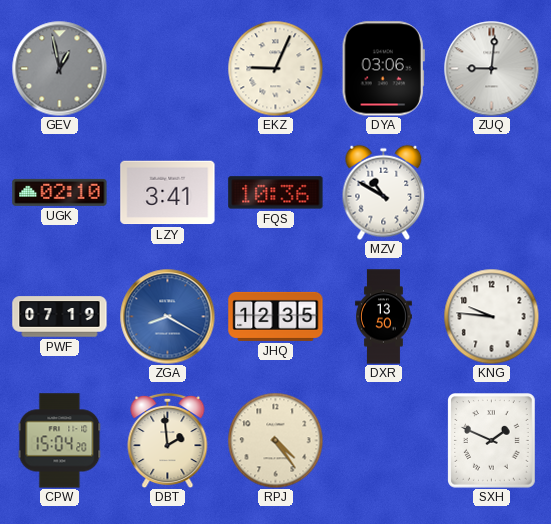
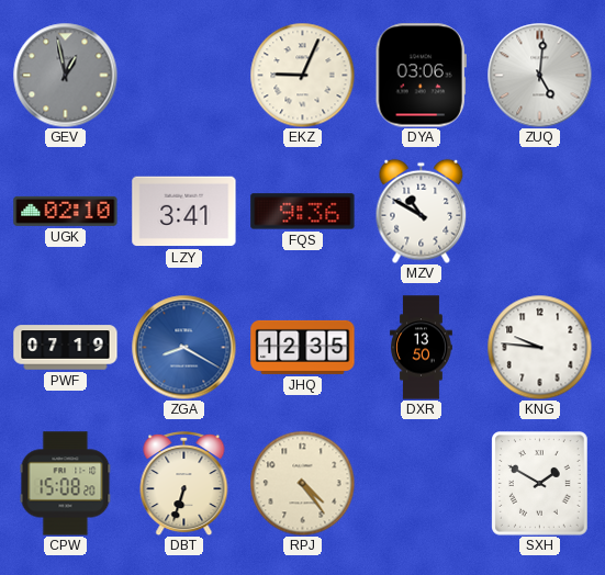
ZUQ: 9:01 -> 5:01 (539, 75)
FQS: 10:36 -> 9:36 (303, 212)
CPW: 15:04 -> 15:08 (66, 484)
DBT: 1:59 -> 6:33 (184, 483)
SXH: 1:49 -> 1:50 (540, 484)
